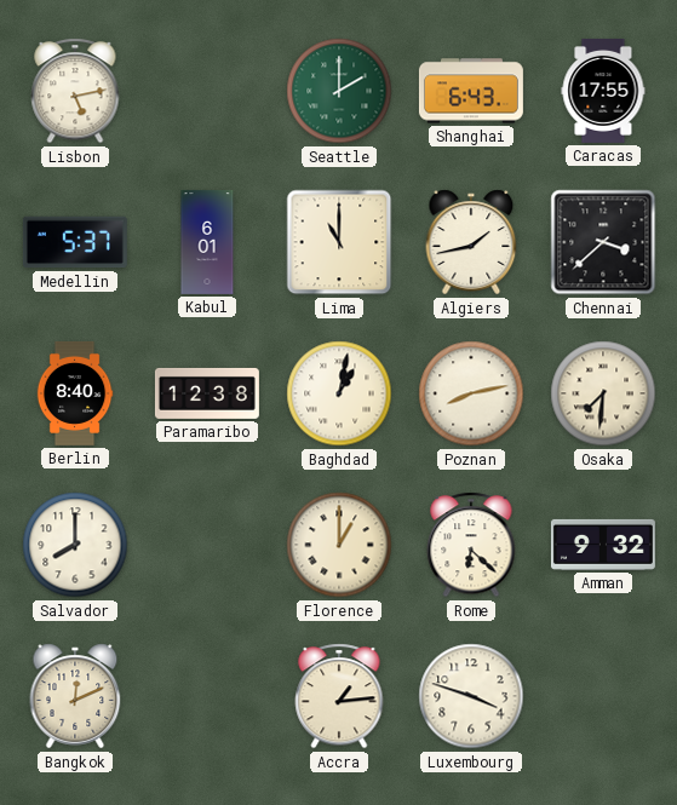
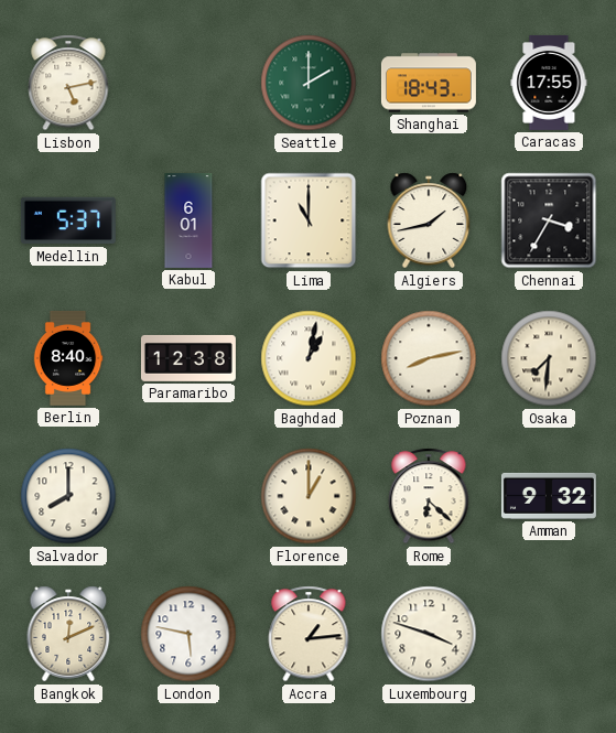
Shanghai: 6:43 -> 18:43 (429, 83)
Chennai: 3:38 -> 3:35 (549, 220)
London: none -> 5:47 (188, 634)
